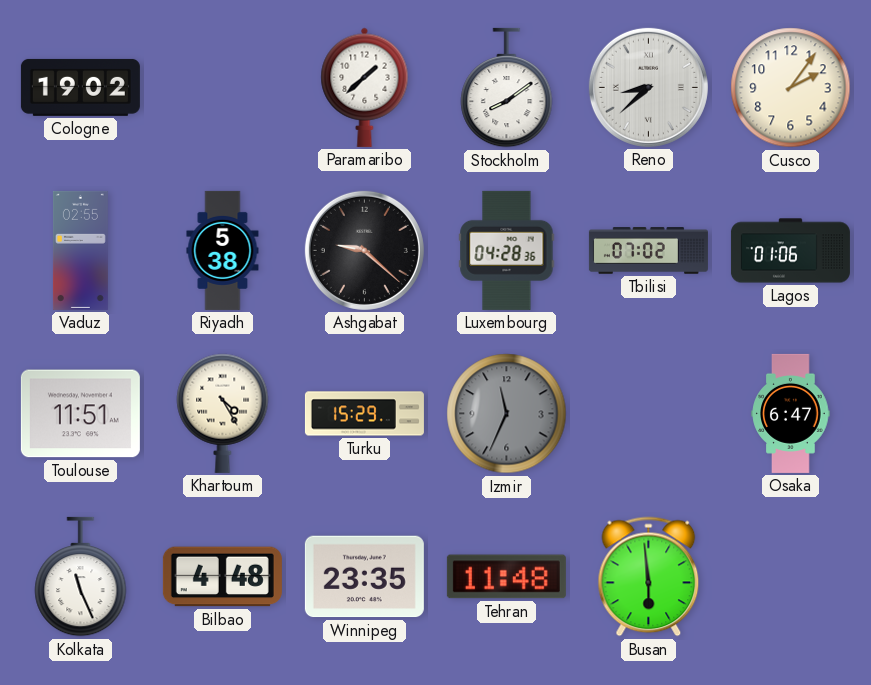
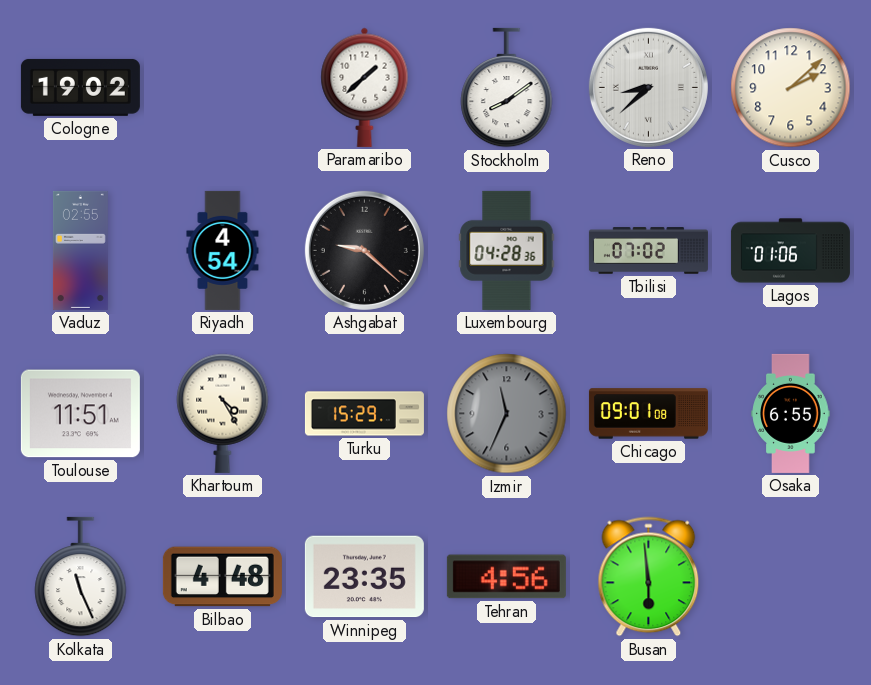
Cusco: 2:06 -> 2:08 (791, 88)
Riyadh: 5:38 -> 4:54 (223, 250)
Chicago: none -> 09:01 (648, 414)
Osaka: 6:47 -> 6:55 (791, 413)
Tehran: 11:48 -> 4:56 (506, 577)
